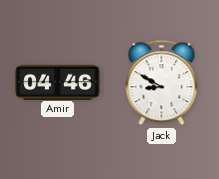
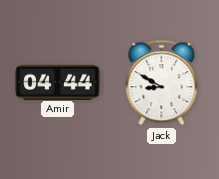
Amir: 04:46 -> 04:44 (58, 82)
